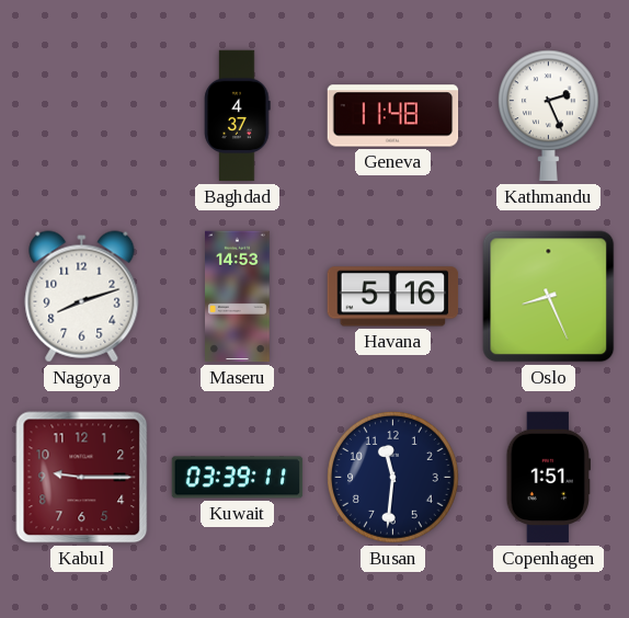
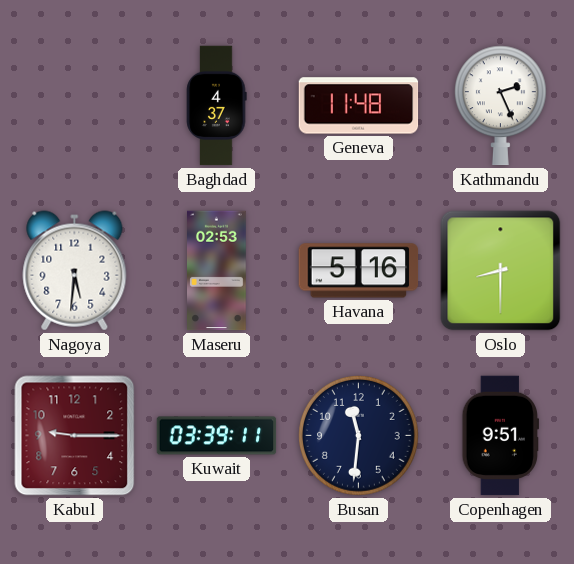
Nagoya: 8:12 -> 5:31 (75, 271)
Maseru: 14:53 -> 02:53 (217, 271)
Oslo: 8:26 -> 8:30 (501, 271)
Copenhagen: 1:51 -> 9:51 (500, 436)
